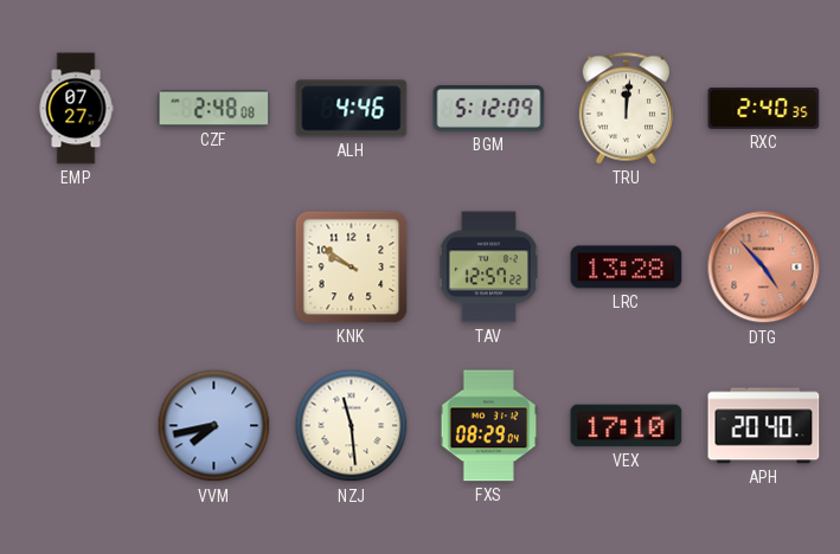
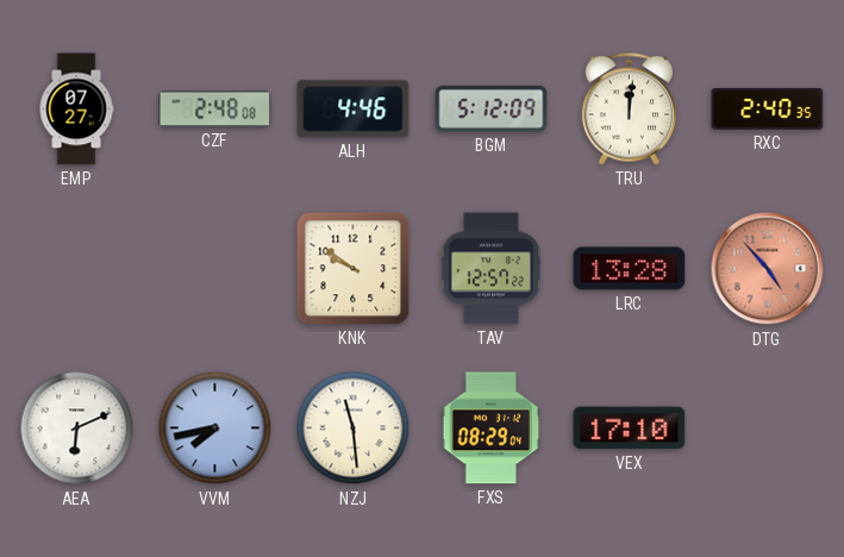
AEA: none -> 6:11 (77, 428)
APH: 20:40 -> none (764, 426)
